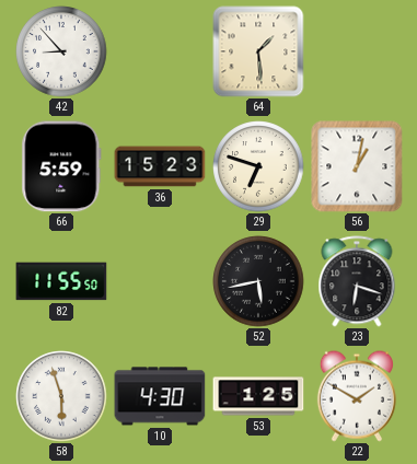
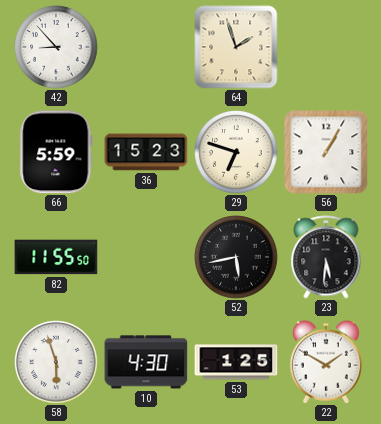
64: 1:29 -> 1:57 (236, 47)
56: 1:02 -> 1:05 (326, 152)
23: 6:18 -> 5:31 (326, 257)
